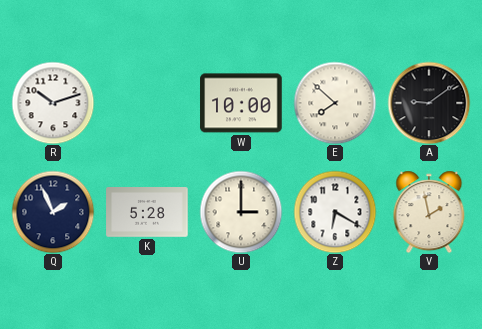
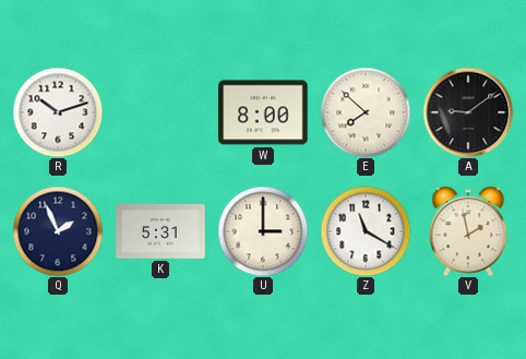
W: 10:00 -> 8:00 (263, 112)
K: 5:28 -> 5:31 (160, 232)
Z: 6:20 -> 11:20 (366, 231)
